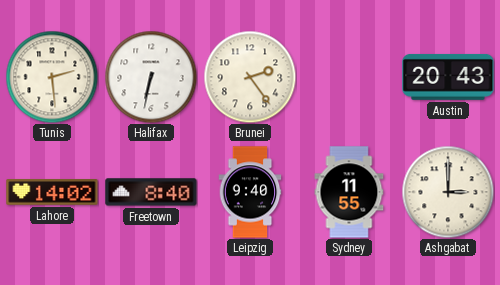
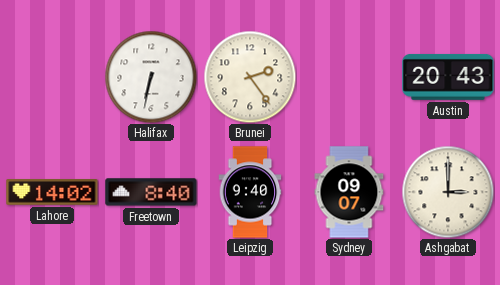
Tunis: 2:29 -> none (52, 77)
Sydney: 11:55 -> 09:07 (349, 192)
